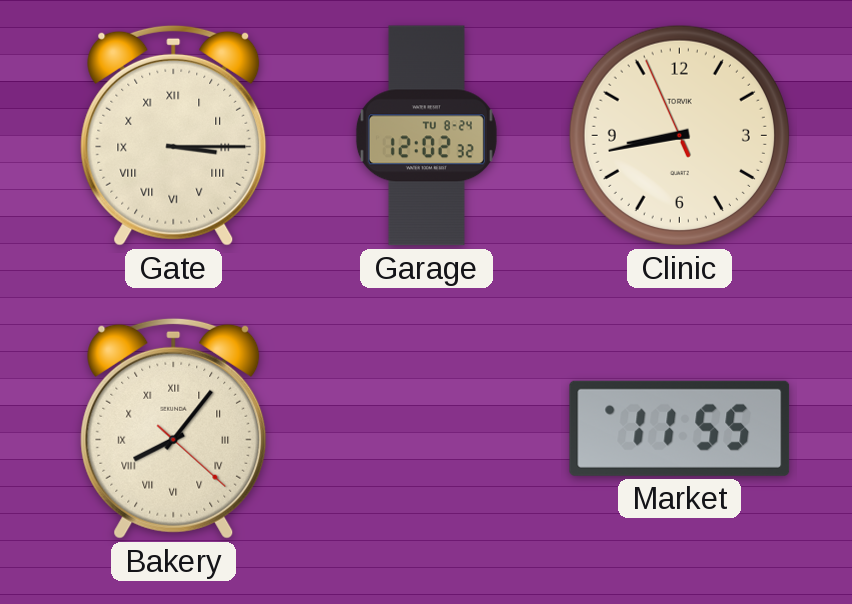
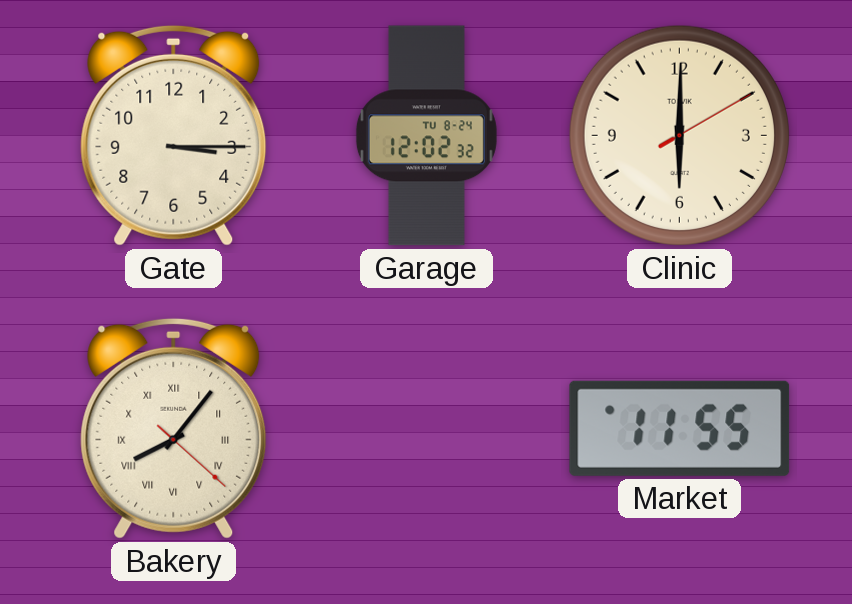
Gate numerals: Roman -> Arabic (174, 135)
Clinic: 8:42 -> 6:00 (679, 135)
